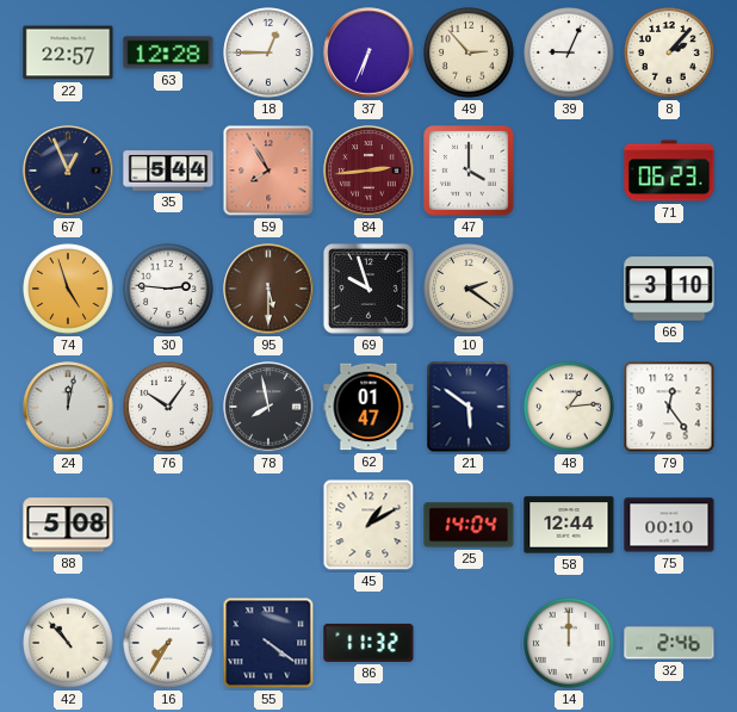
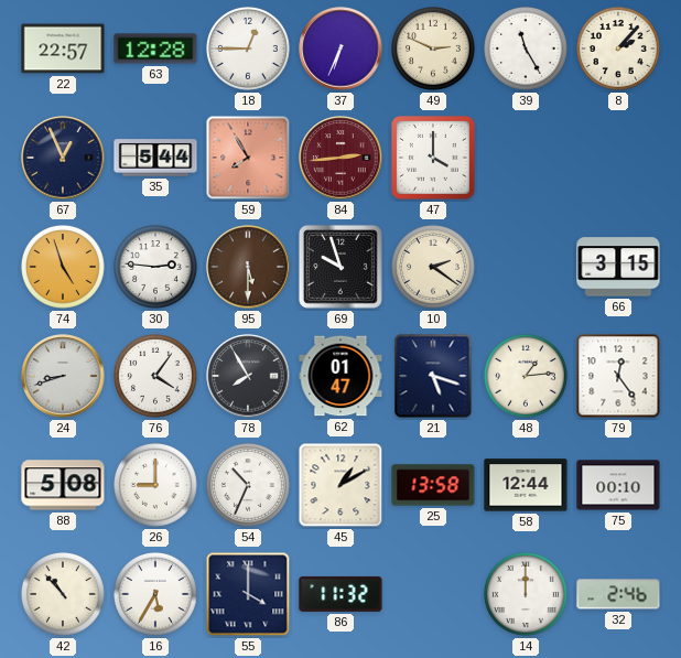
49: 2:53 -> 2:49 (434, 50)
39: 9:04 -> 11:25 (527, 50)
71: 06:23 -> none (669, 171)
66: 3:10 -> 3:15 (618, 267)
24: 12:02 -> 8:42 (63, 376)
76: 10:06 -> 4:06 (156, 377)
78: 7:58 -> 7:55 (248, 376)
21: 5:51 -> 5:18 (433, 376)
26: none -> 9:00 (156, 486)
54: none -> 10:34 (249, 486)
25: 14:04 -> 13:58 (433, 485)
16: 7:35 -> 5:35 (156, 595)
55: 4:21 -> 4:00 (248, 594)
